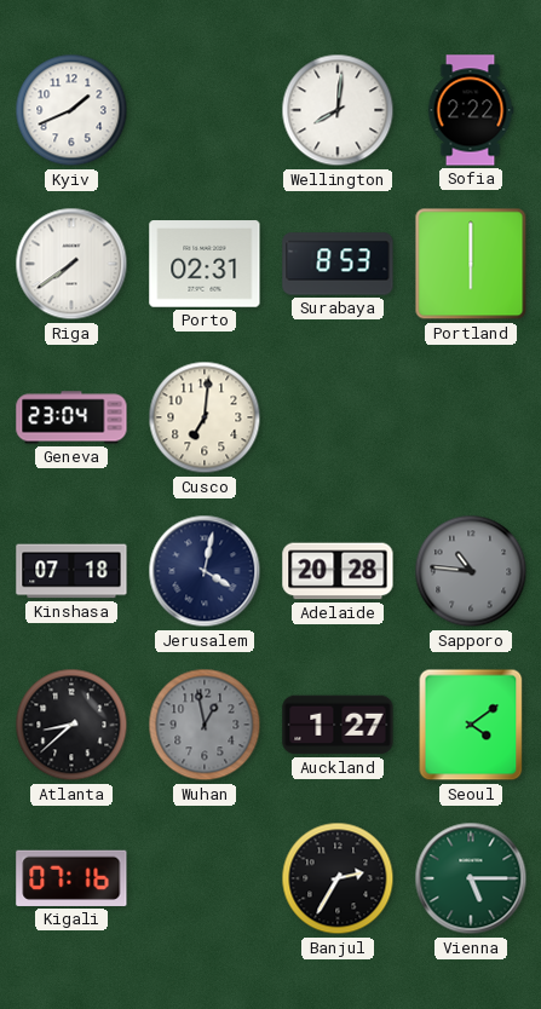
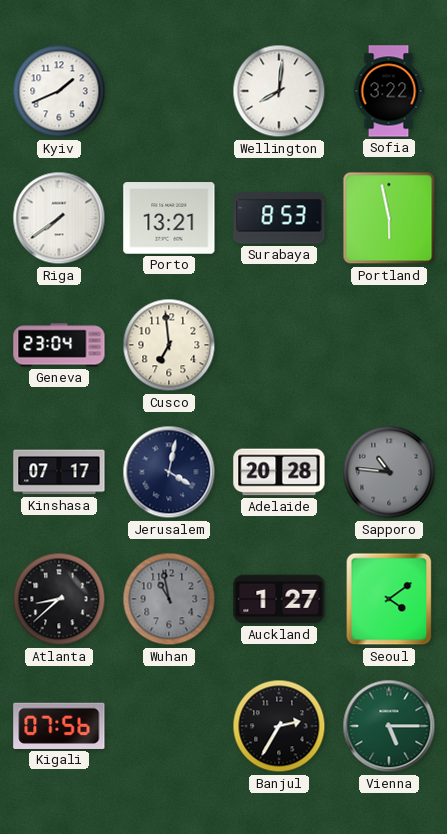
Sofia: 2:22 -> 3:22 (389, 91)
Porto: 02:31 -> 13:21 (169, 218)
Portland: 6:00 -> 5:58 (389, 218)
Cusco: 7:01 -> 6:59 (169, 345)
Kinshasa: 07:18 -> 07:17 (59, 472)
Wuhan: 12:58 -> 10:58 (169, 599)
Kigali: 07:16 -> 07:56 (59, 726)
